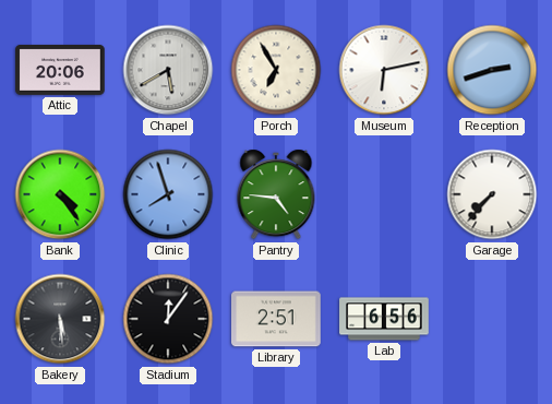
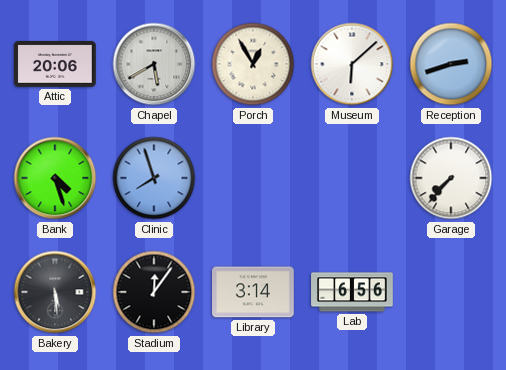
Porch: 6:55 -> 12:55 (253, 64)
Museum: 6:13 -> 6:08 (352, 64)
Bank: 4:24 -> 4:27 (55, 178)
Pantry: 4:46 -> none (276, 194)
Library: 2:51 -> 3:14 (254, 292)
